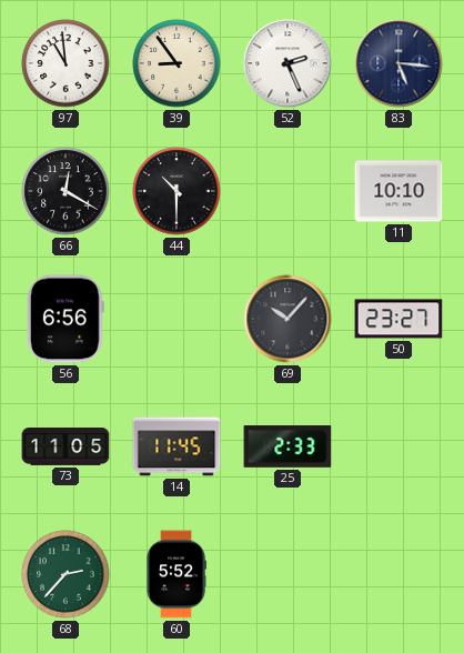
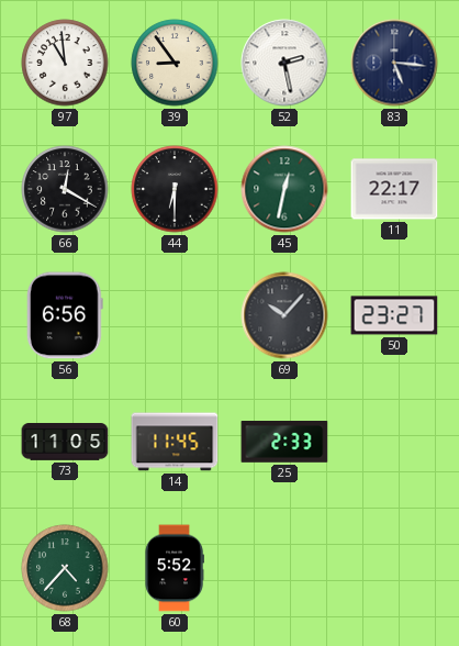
52: 2:26 -> 2:28 (284, 63)
44: 10:30 -> 6:30 (175, 189)
45: none -> 12:32 (284, 189)
11: 10:10 -> 22:17 (394, 189)
68: 2:37 -> 4:37 (65, 568)
